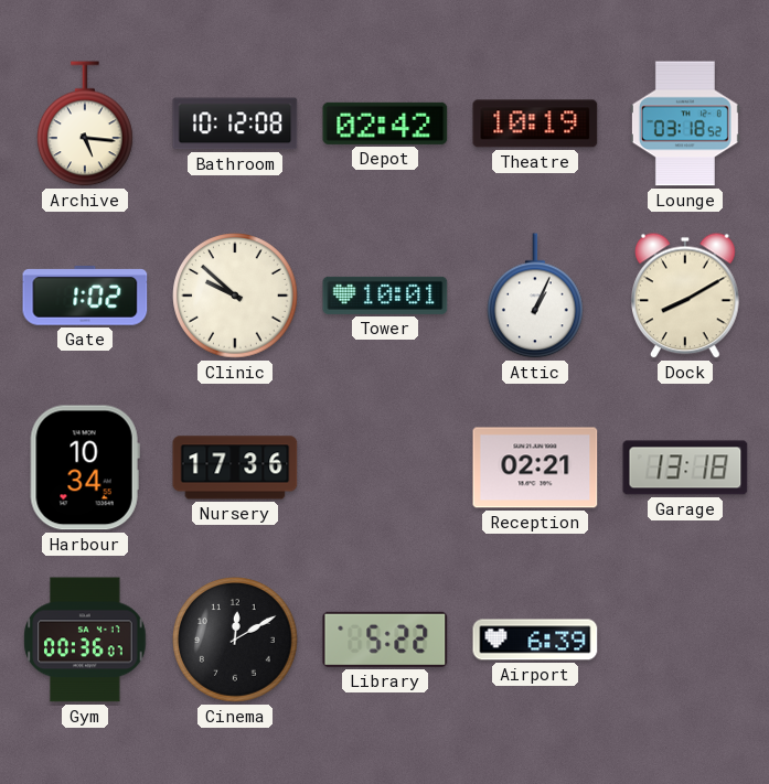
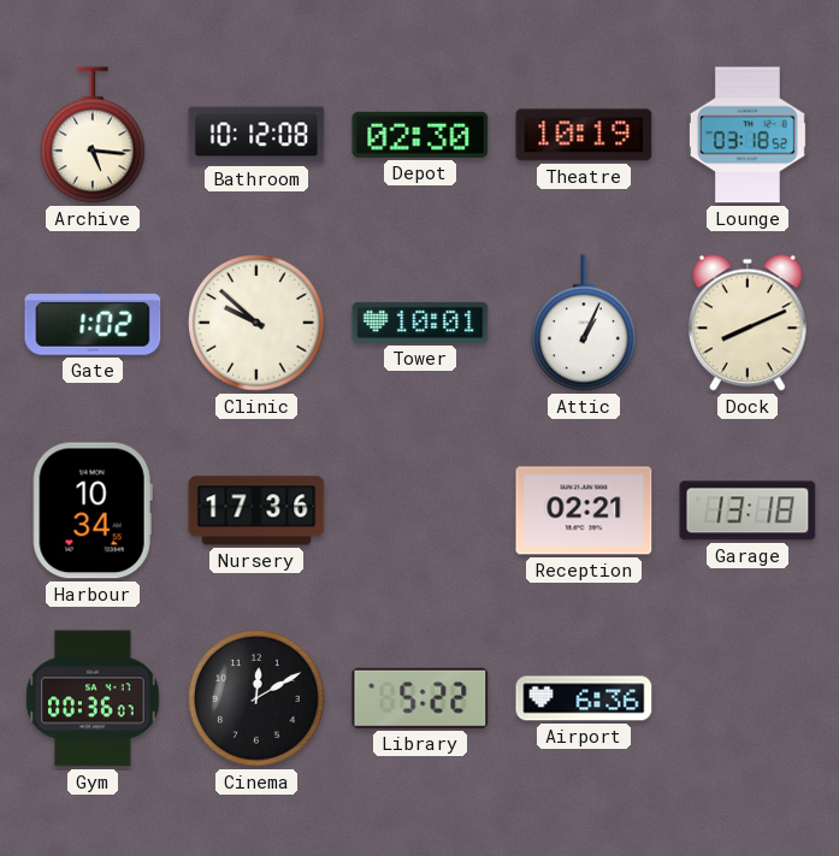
Depot: 02:42 -> 02:30 (420, 135)
Dock: 8:10 -> 8:11 (749, 323)
Airport: 6:39 -> 6:36 (584, 698)
